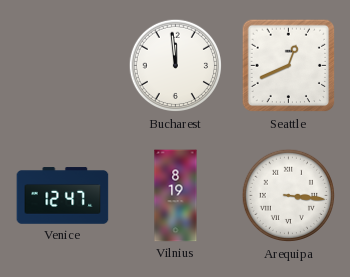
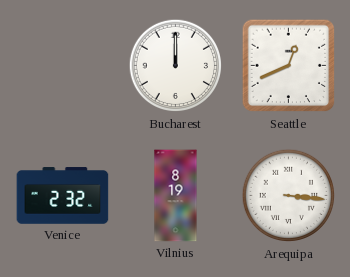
Bucharest: 11:59 -> 12:00 (176, 66)
Venice: 12:47 -> 2:32 (63, 196)
